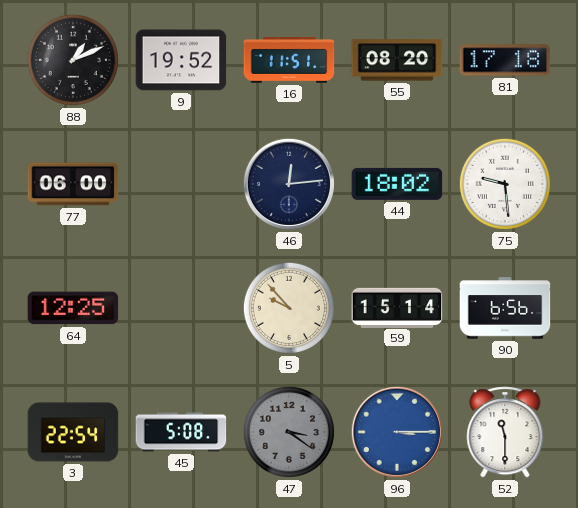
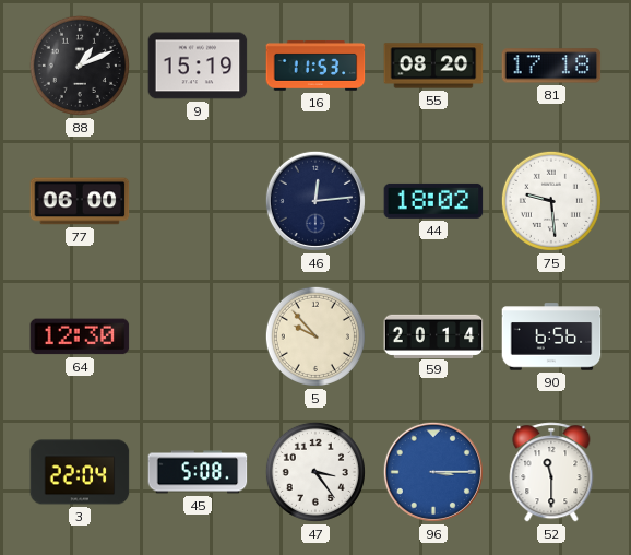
9: 19:52 -> 15:19 (198, 66)
16: 11:51 -> 11:53 (315, 66)
64: 12:25 -> 12:30 (80, 336)
59: 15:14 -> 20:14 (433, 335)
3: 22:54 -> 22:04 (80, 472)
47: 3:21 -> 3:24 (315, 472)
47 dial: grey -> white (315, 472)
